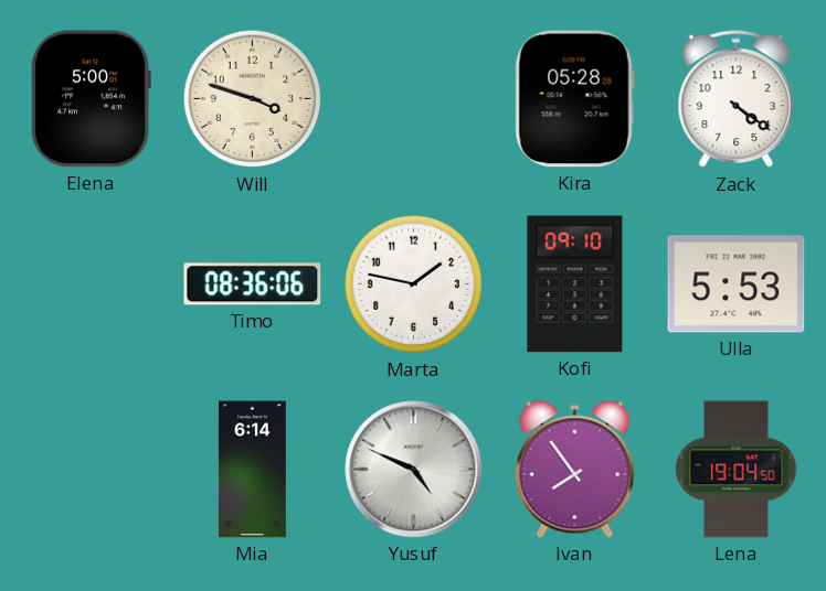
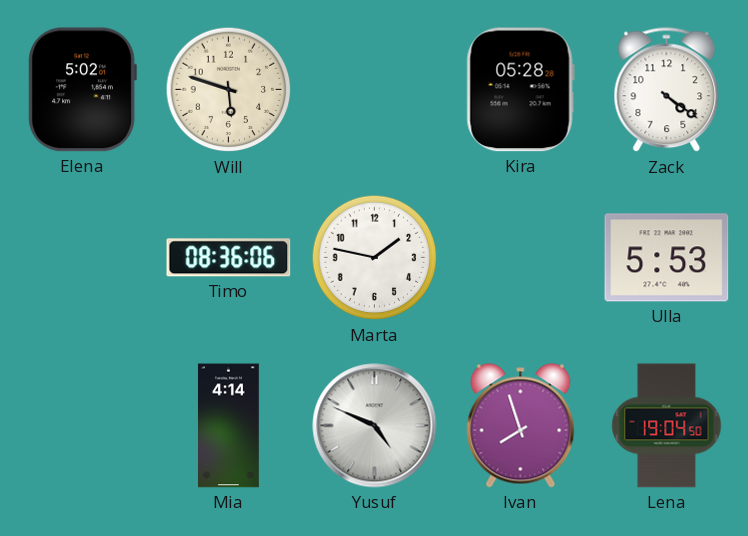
Elena: 5:00 -> 5:02 (82, 90)
Will: 3:48 -> 5:48 (229, 90)
Kofi: 09:10 -> none (575, 284)
Mia: 6:14 -> 4:14 (229, 426)
Ivan: 7:54 -> 7:57 (521, 426)
